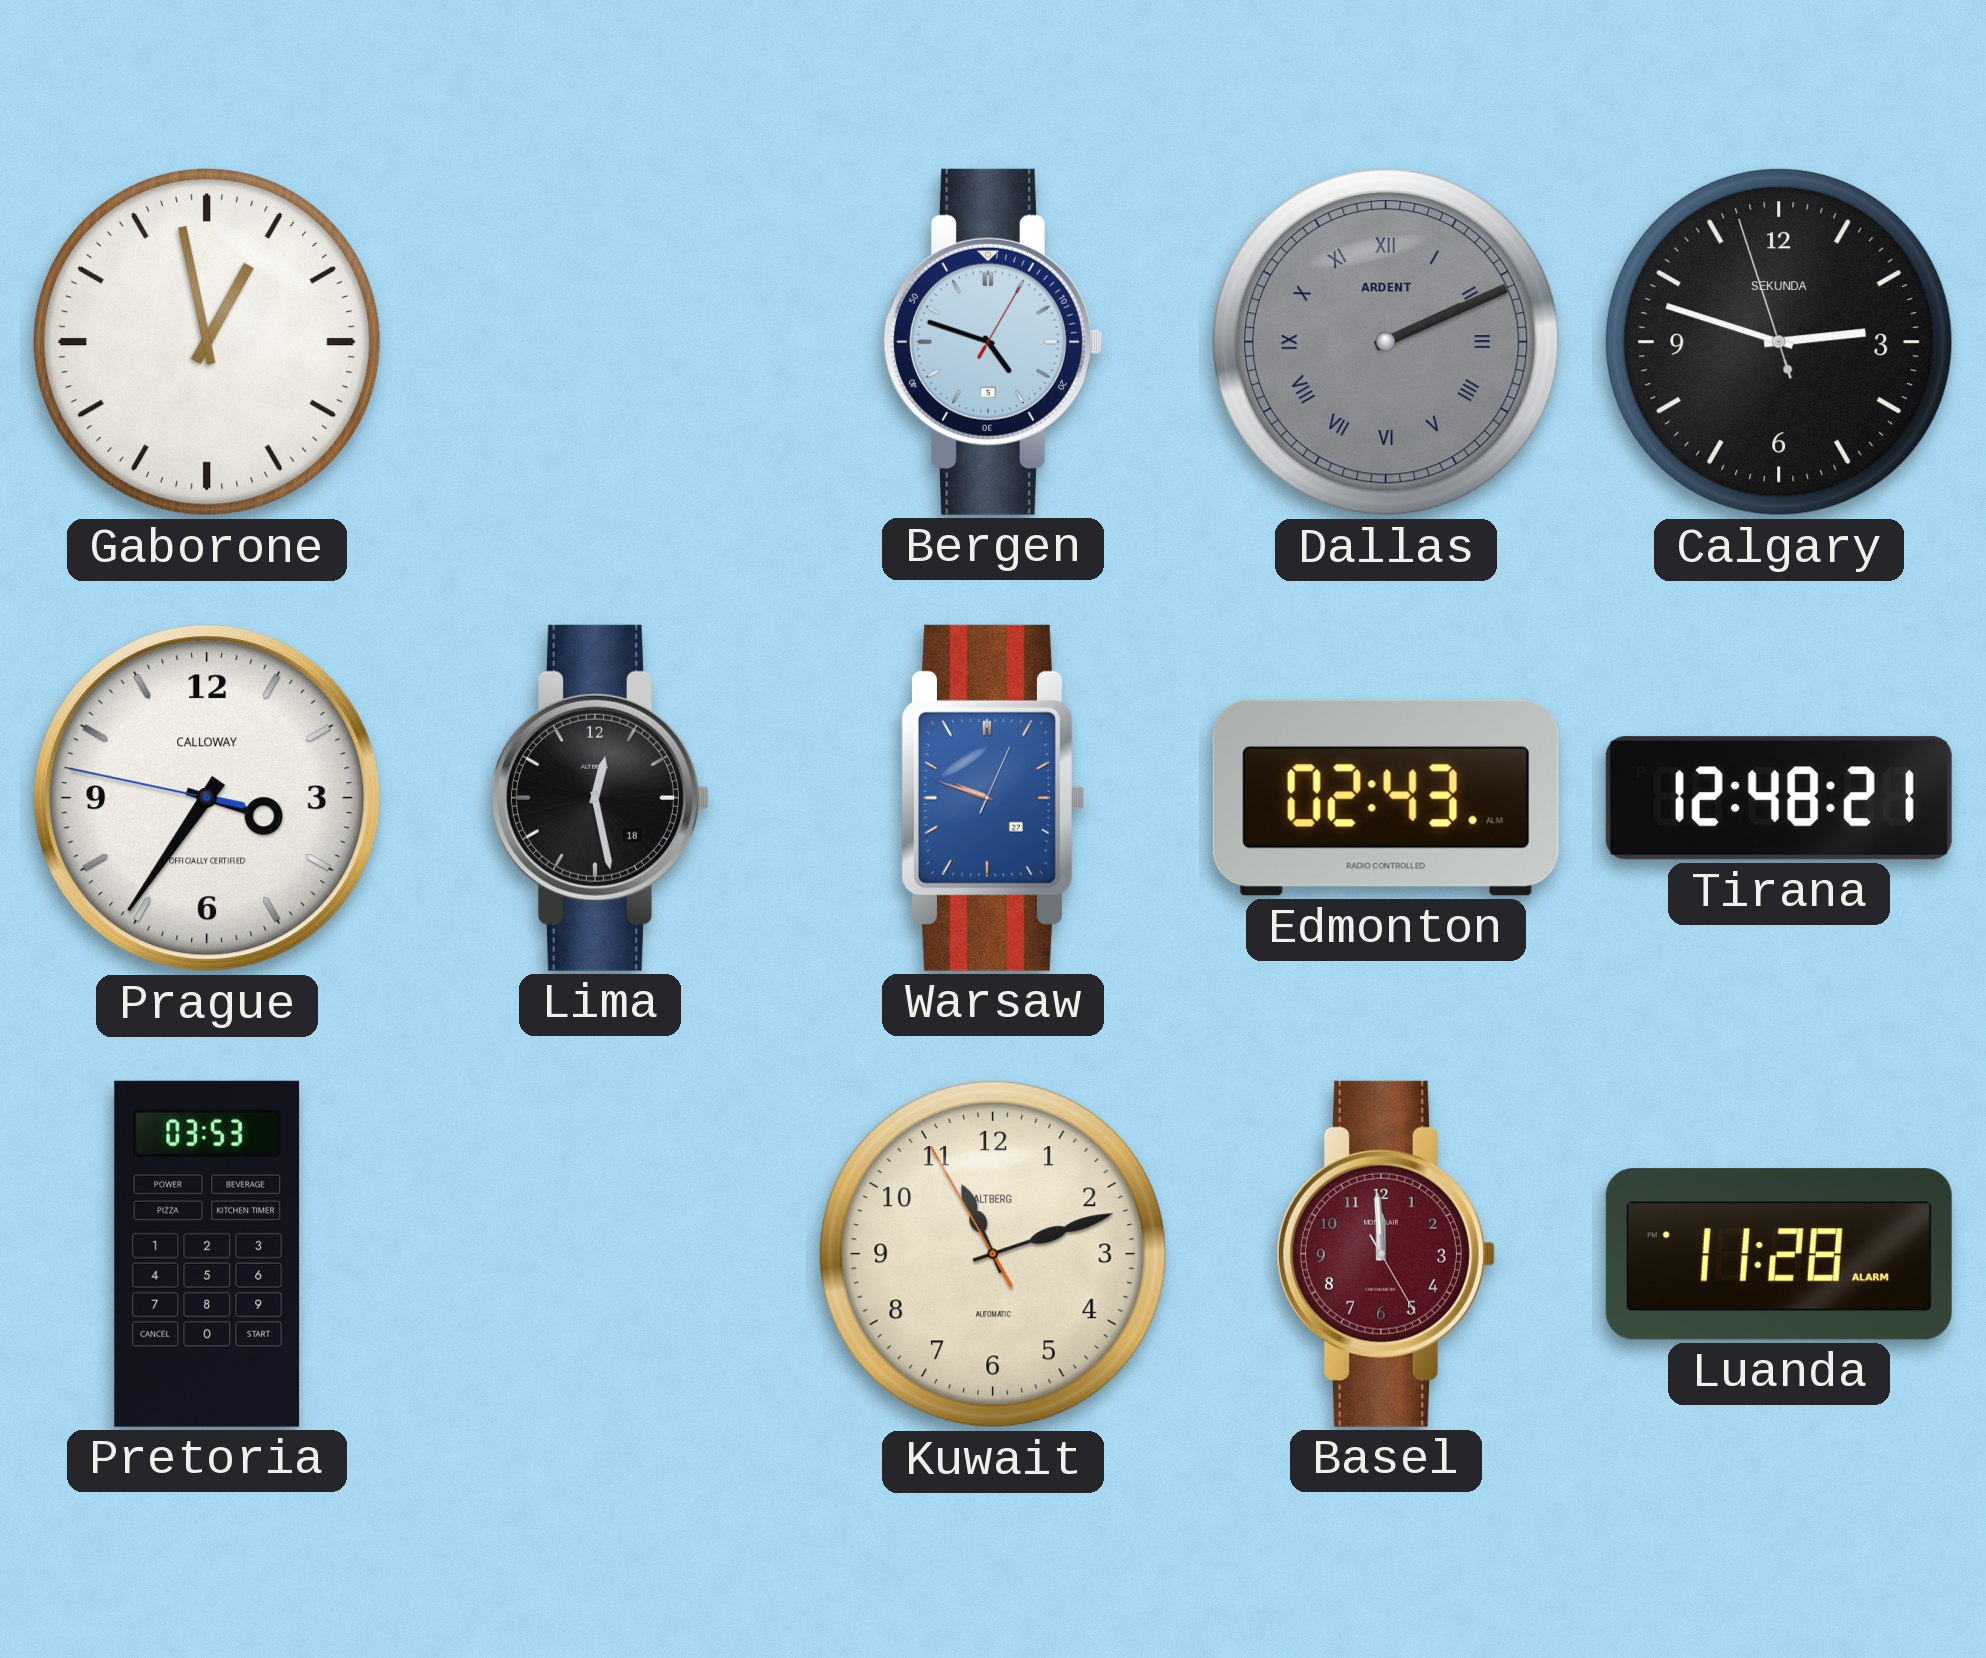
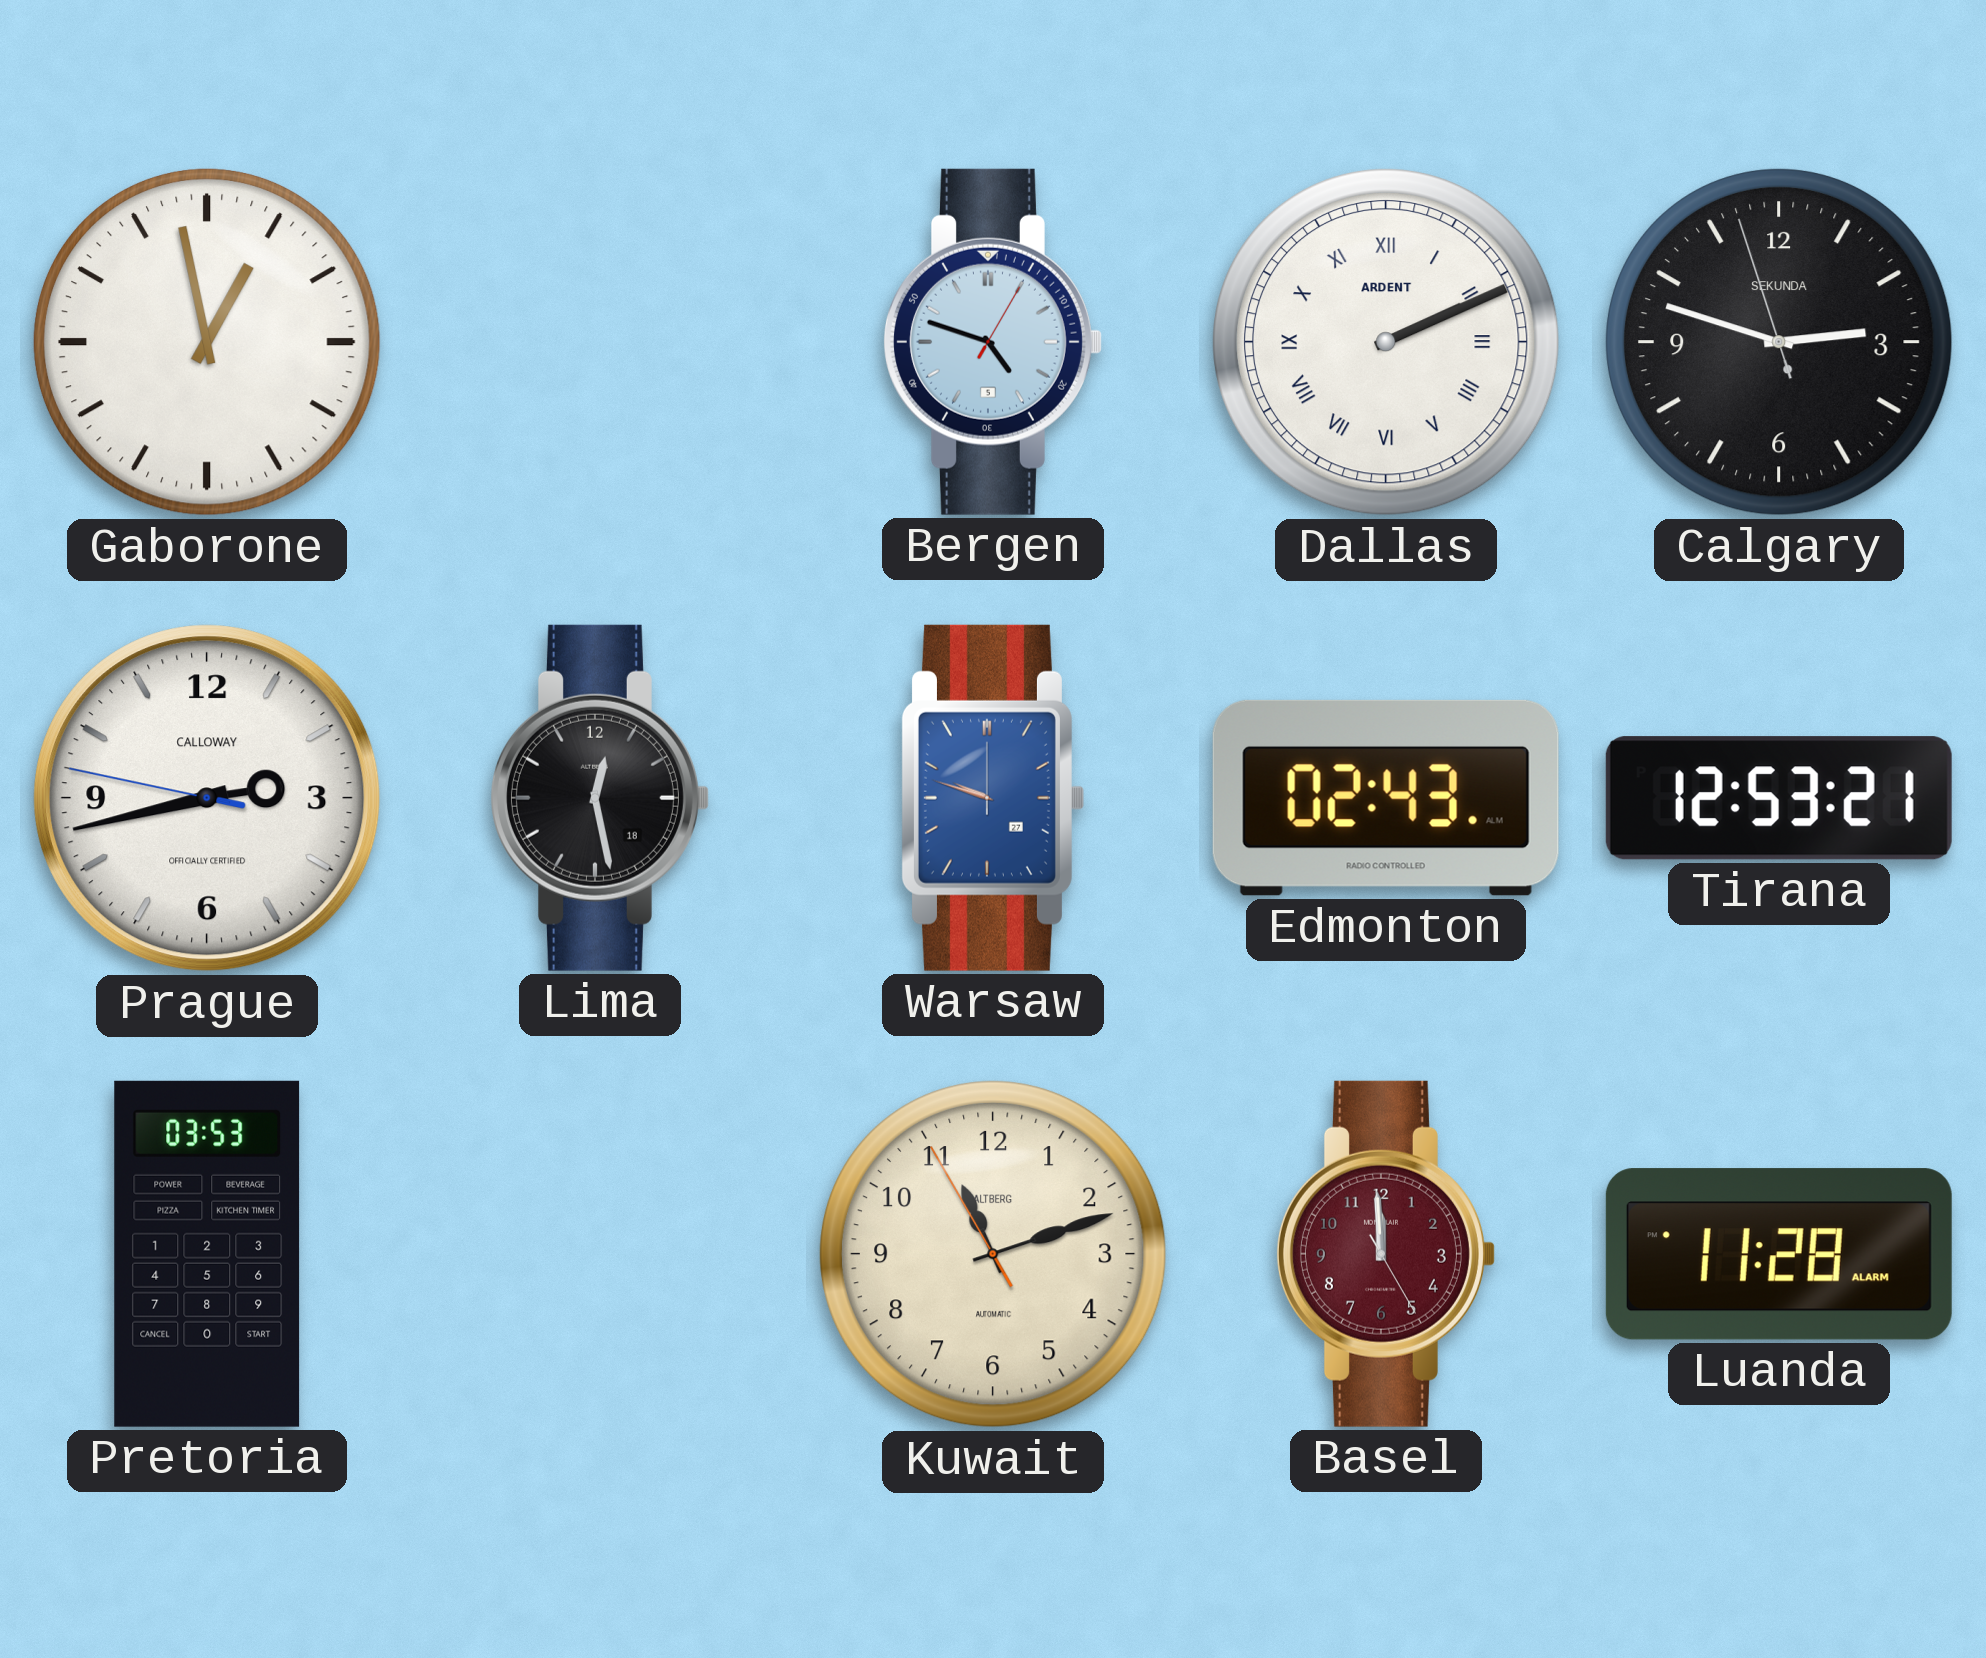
Dallas dial: grey -> white (1386, 342)
Prague: 3:35 -> 2:42 (207, 798)
Warsaw: 9:48:04 -> 9:48:00 (992, 798)
Tirana: 12:48 -> 12:53 (1779, 798)
